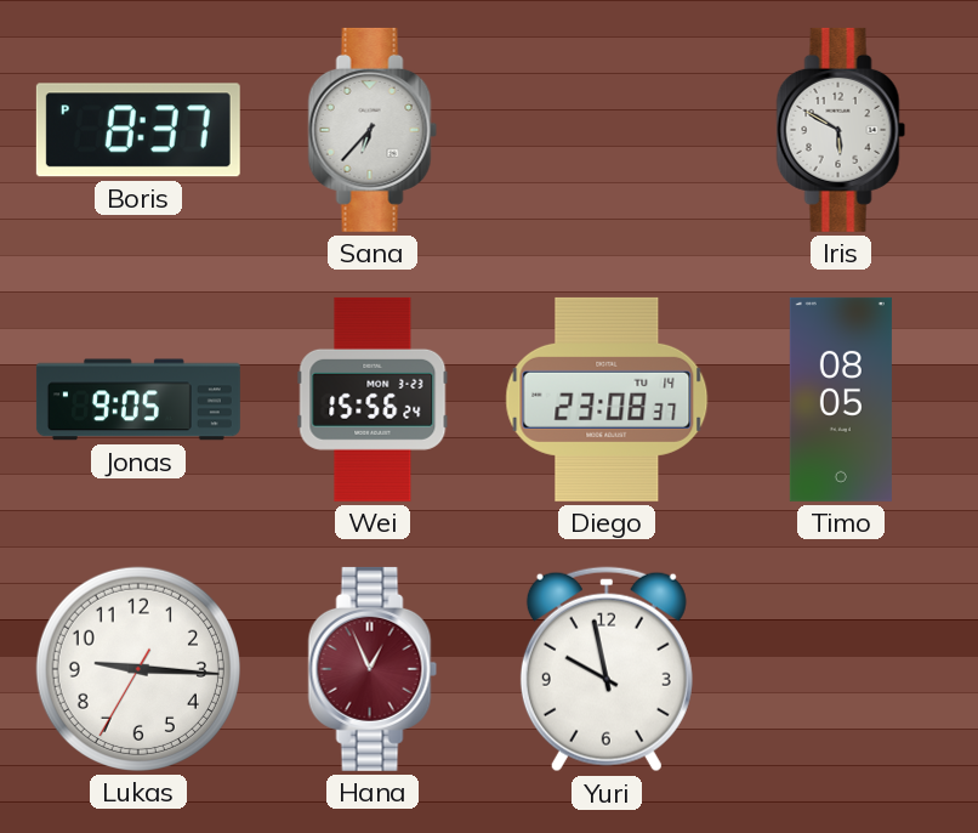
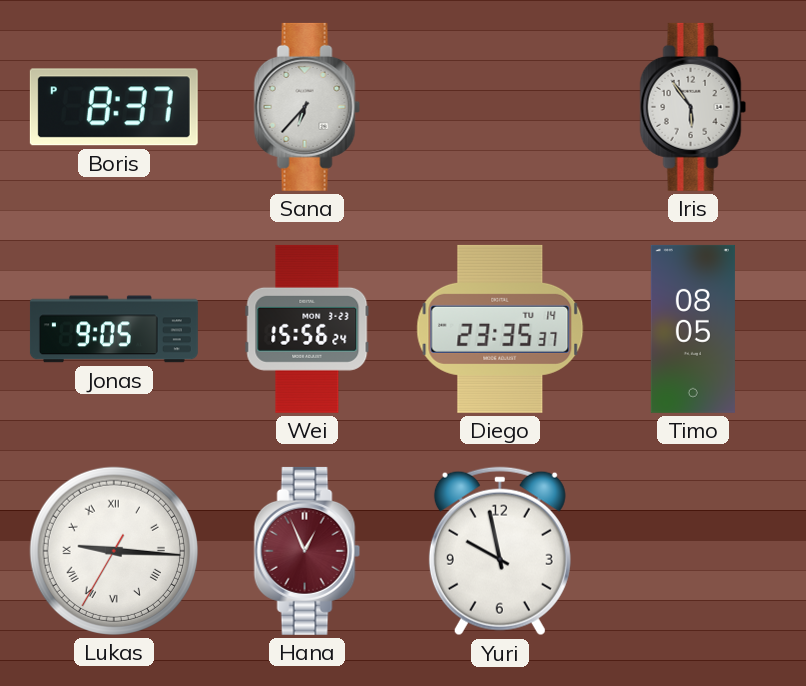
Iris: 5:50 -> 5:54 (693, 107)
Diego: 23:08 -> 23:35 (500, 329)
Lukas numerals: Arabic -> Roman (114, 551)
